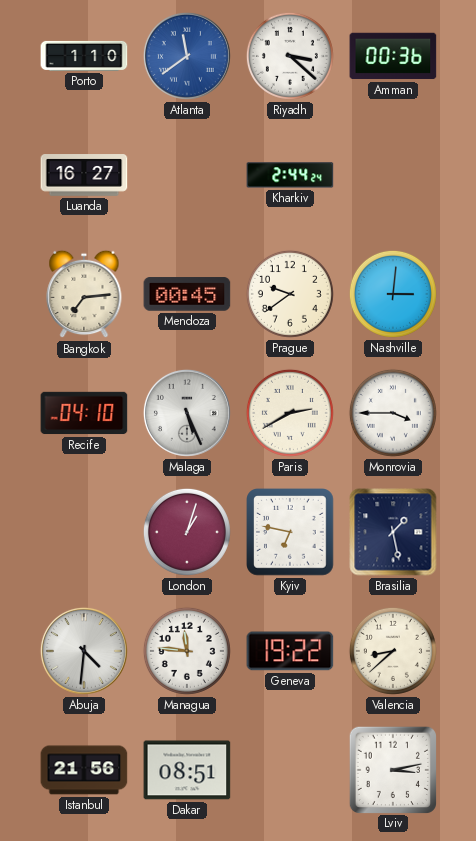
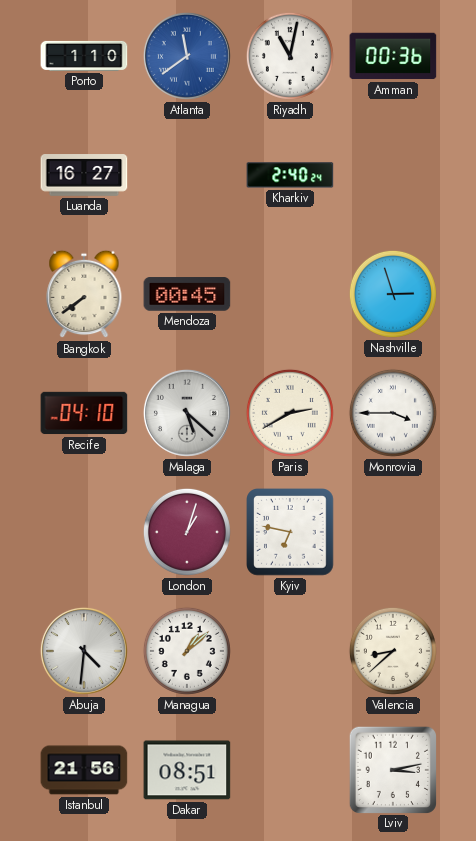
Riyadh: 3:22 -> 11:02 (290, 56)
Kharkiv: 2:44 -> 2:40 (290, 175)
Bangkok: 7:14 -> 7:39 (84, 294)
Prague: 9:39 -> none (290, 294)
Nashville: 3:01 -> 2:57 (393, 294)
Malaga: 5:26 -> 5:22 (187, 413)
Brasilia: 1:28 -> none (393, 532)
Managua: 11:46 -> 1:08 (187, 651)
Geneva: 19:22 -> none (290, 651)
